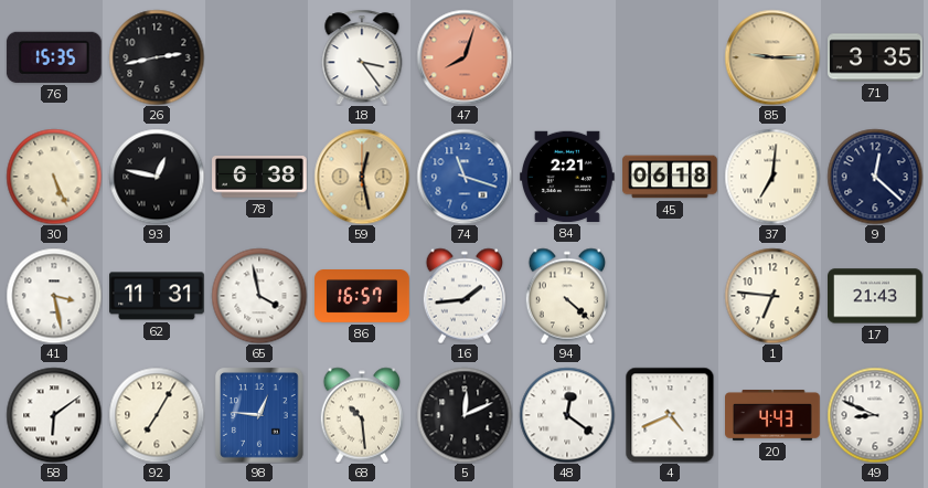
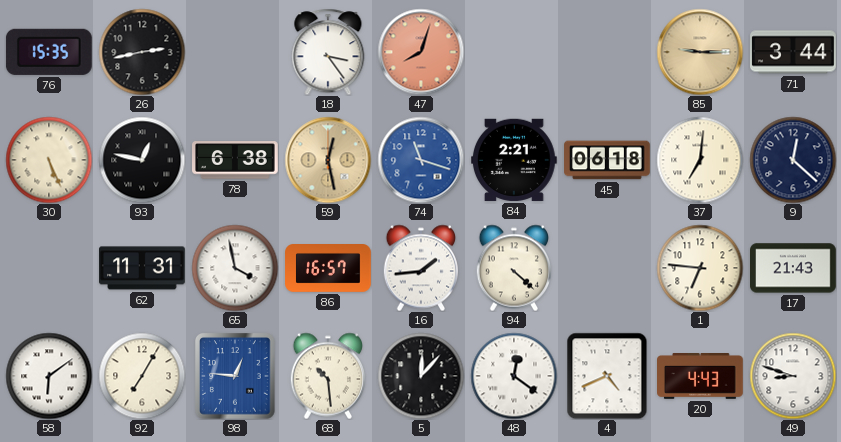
71: 3:35 -> 3:44 (793, 52)
41: 3:28 -> none (54, 296)
5: 12:11 -> 12:07 (421, 376)
49: 8:49 -> 8:48 (793, 376)
